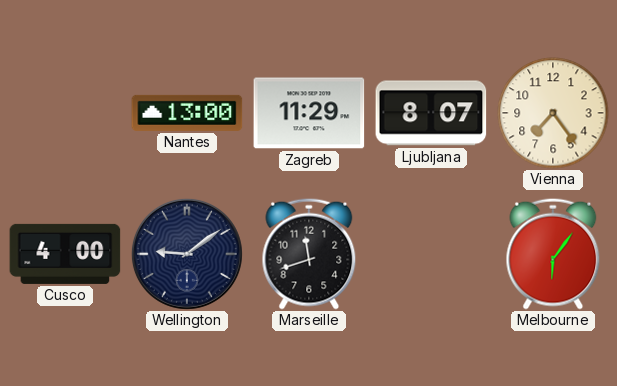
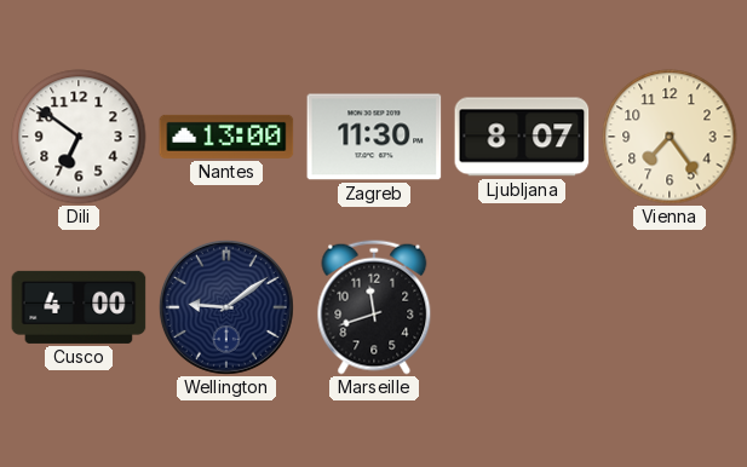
Dili: none -> 6:51 (79, 137)
Zagreb: 11:29 -> 11:30 (374, 137)
Melbourne: 6:06 -> none (553, 254)
